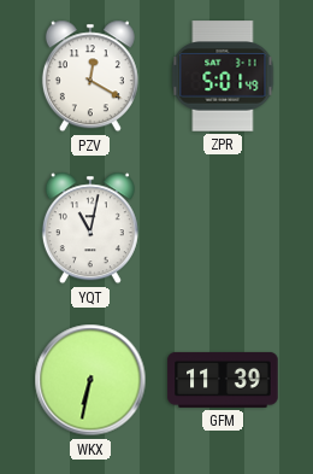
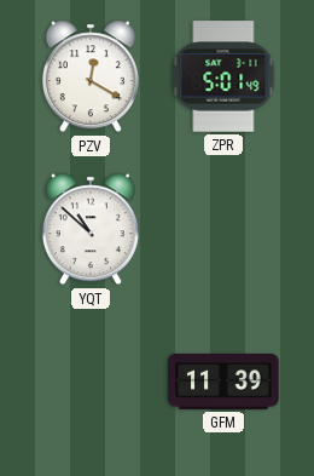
YQT: 11:02 -> 10:52 (91, 229)
WKX: 6:32 -> none (90, 380)
